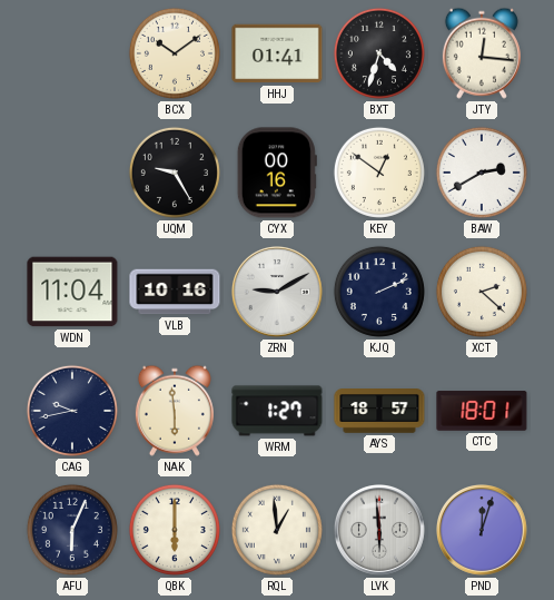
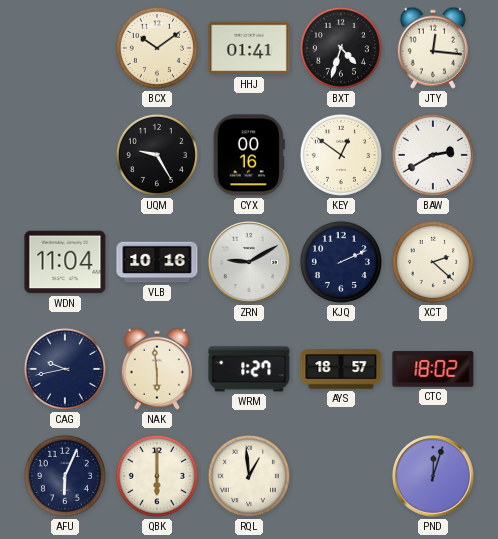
CTC: 18:01 -> 18:02 (433, 369)
LVK: 5:59 -> none (379, 530)
